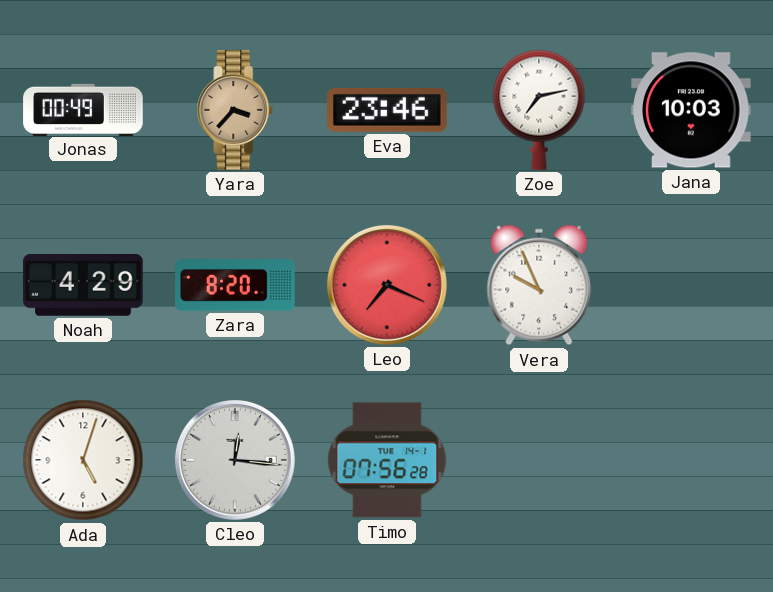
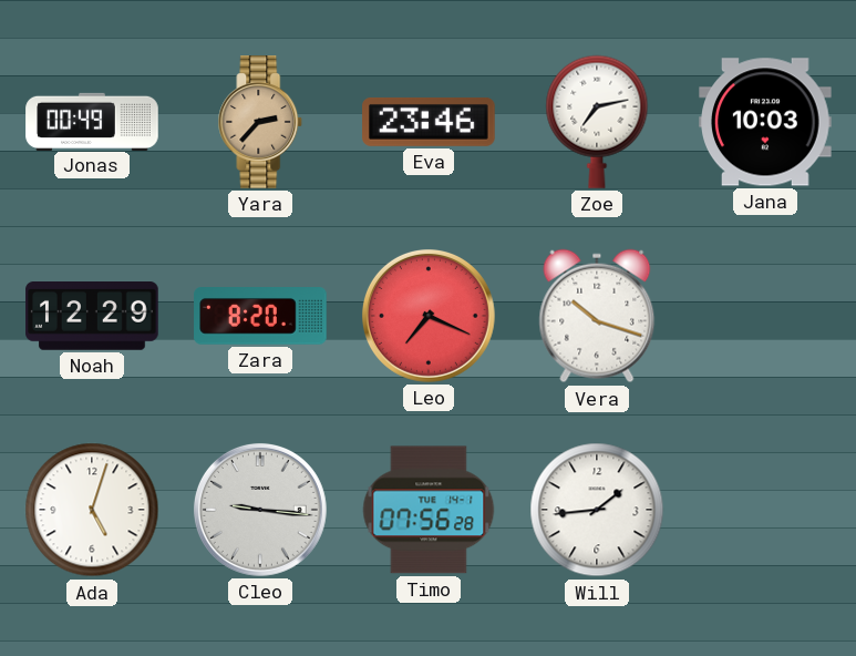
Yara: 3:37 -> 2:37 (260, 122)
Noah: 4:29 -> 12:29 (92, 317)
Vera: 9:56 -> 10:18 (597, 316)
Cleo: 12:16 -> 9:16 (260, 510)
Will: none -> 1:44 (597, 510)
